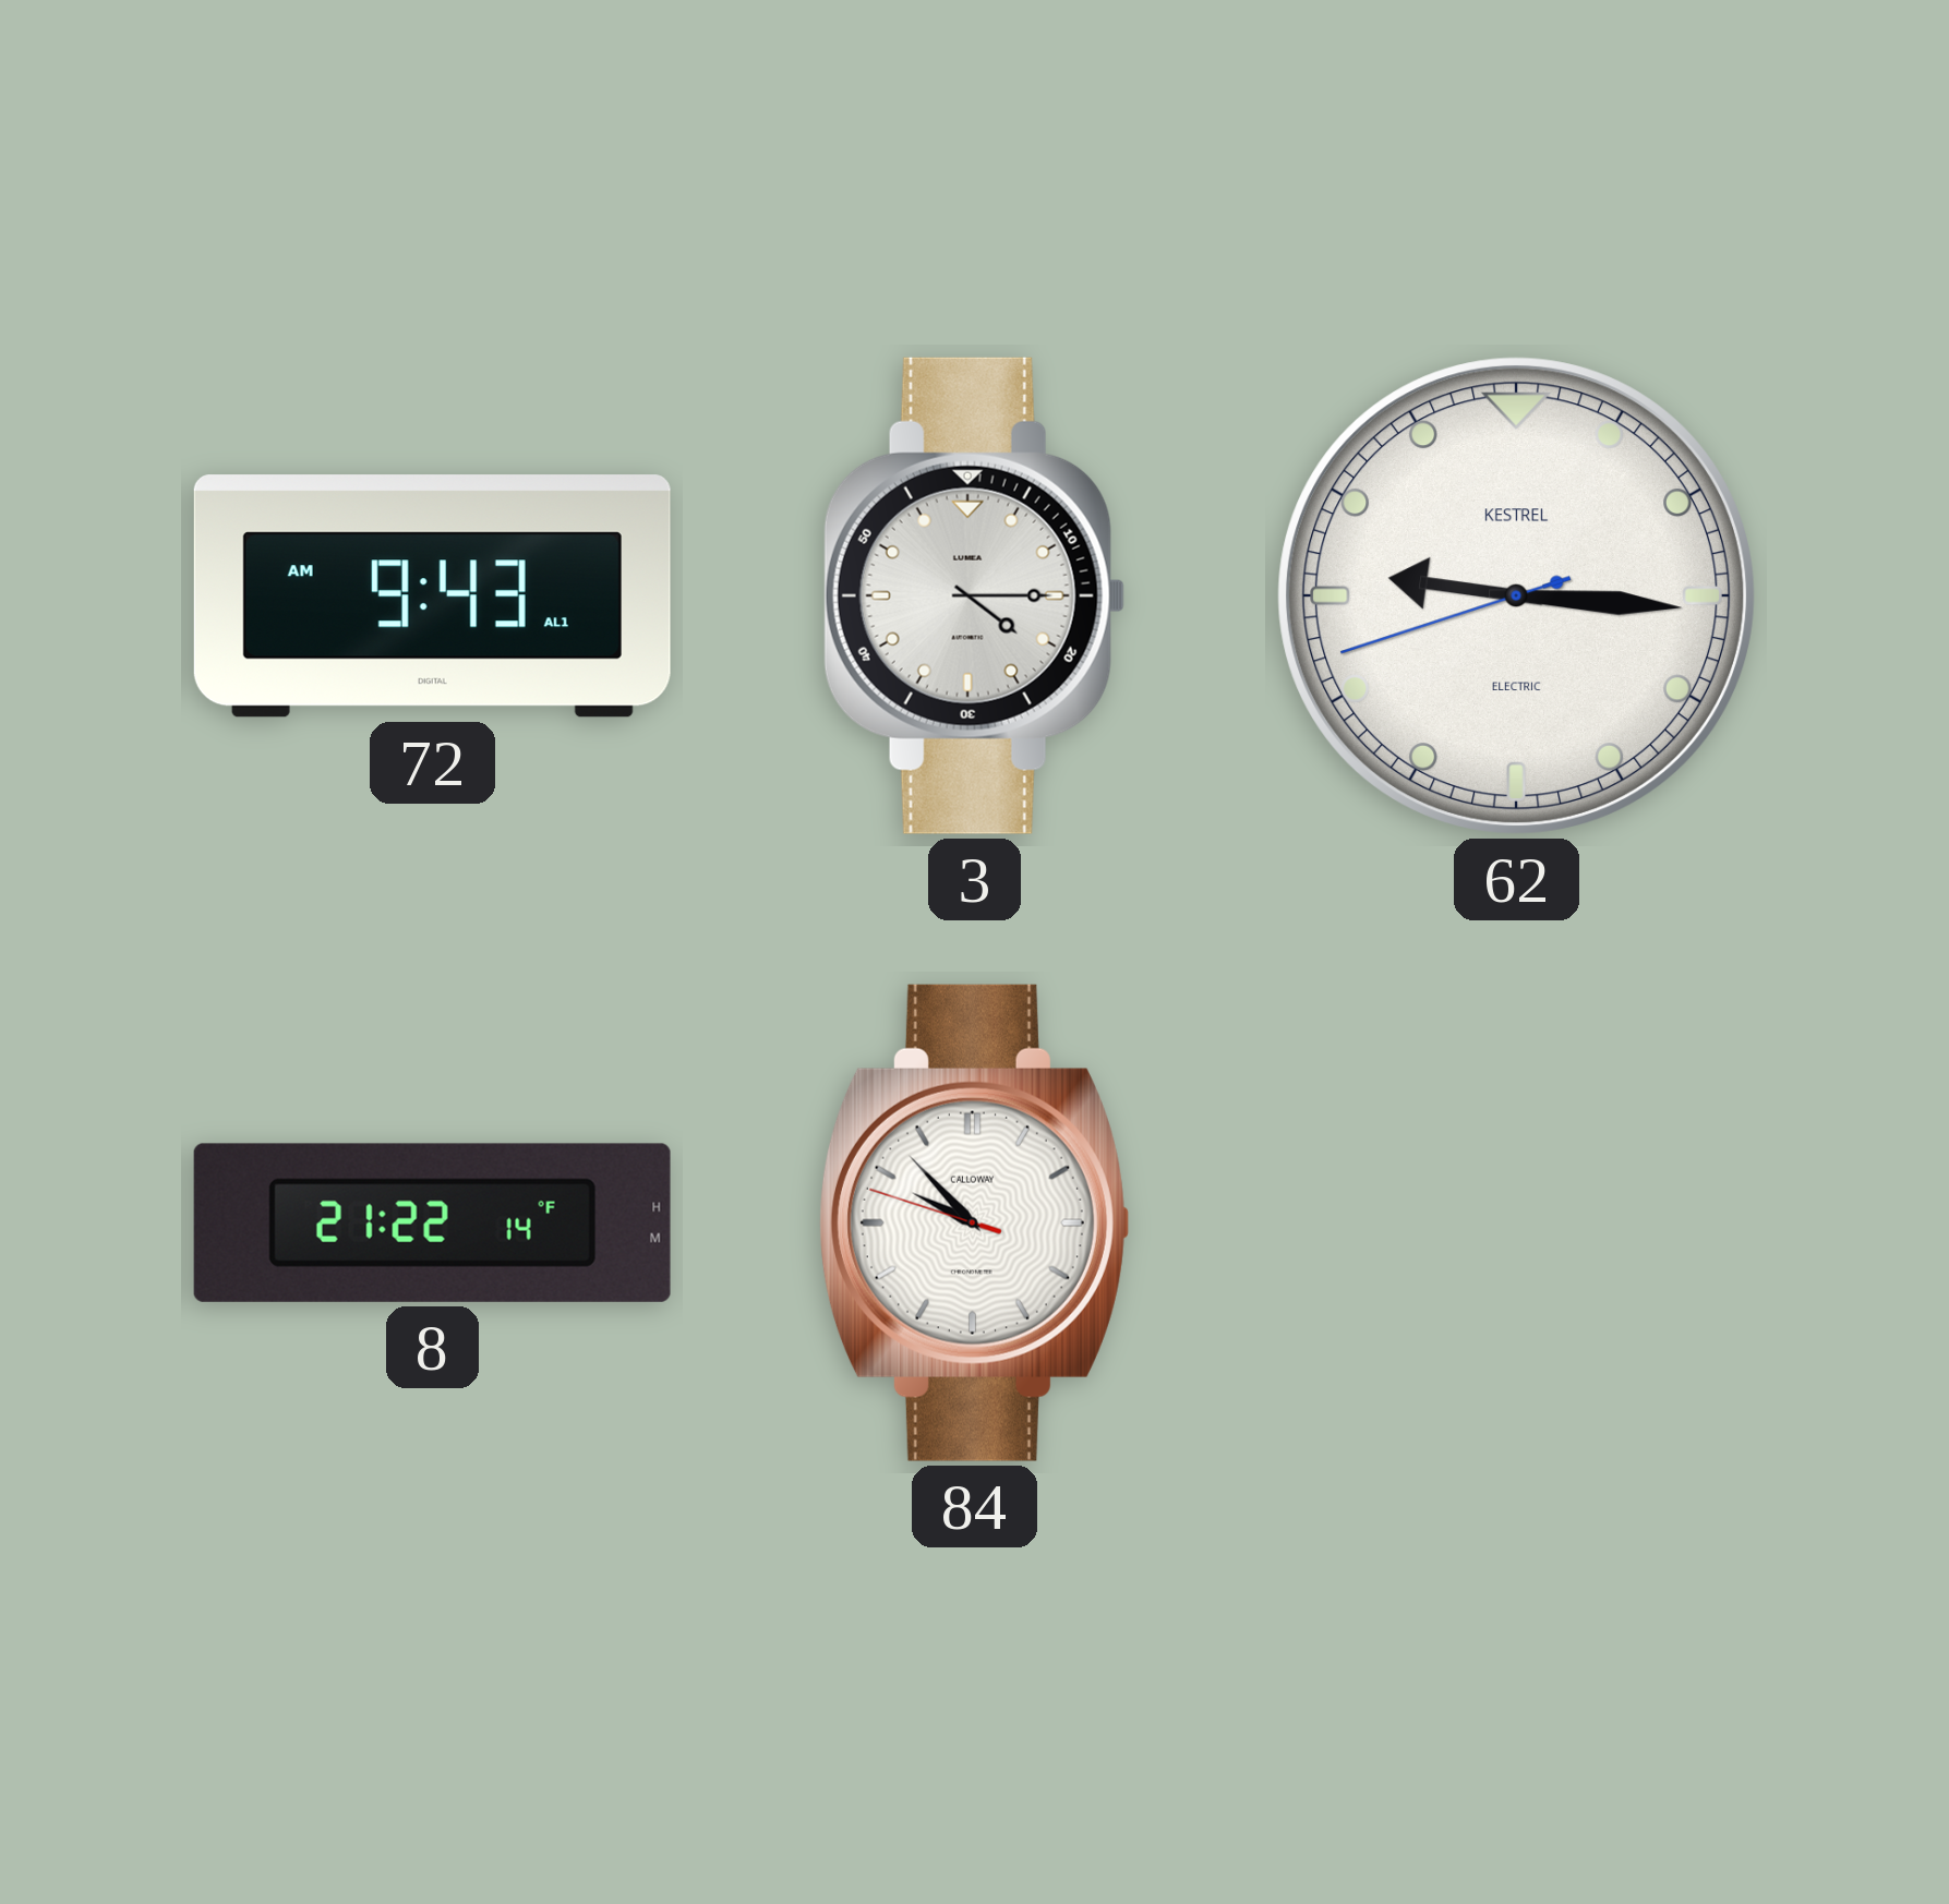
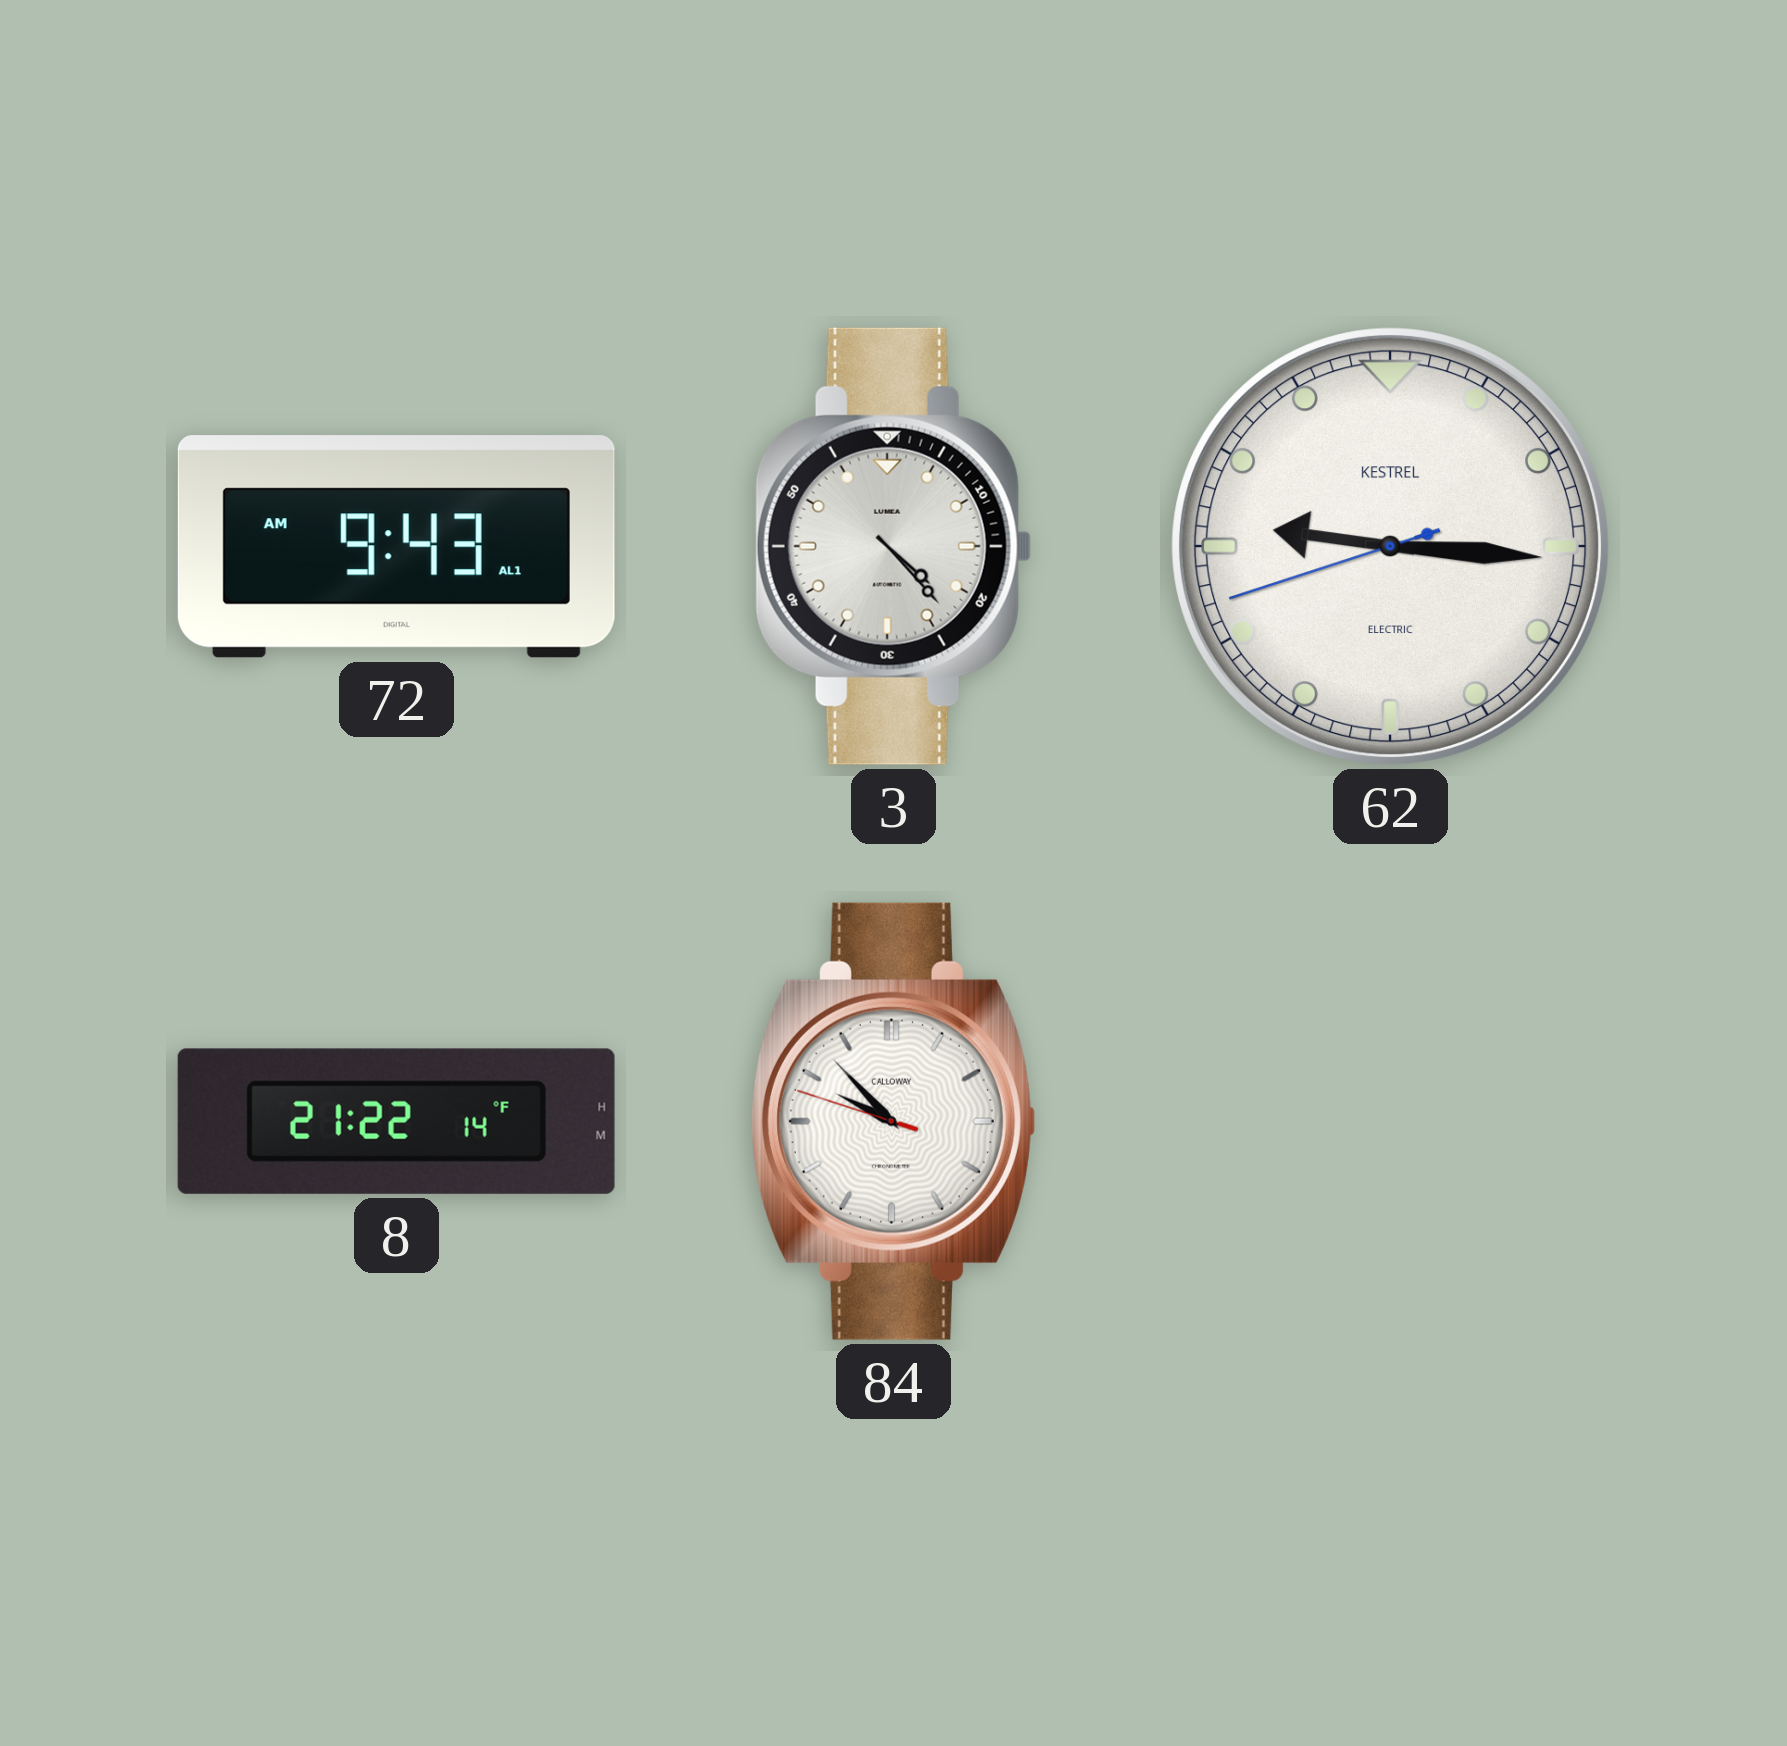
3: 4:15 -> 4:23 (893, 546)
